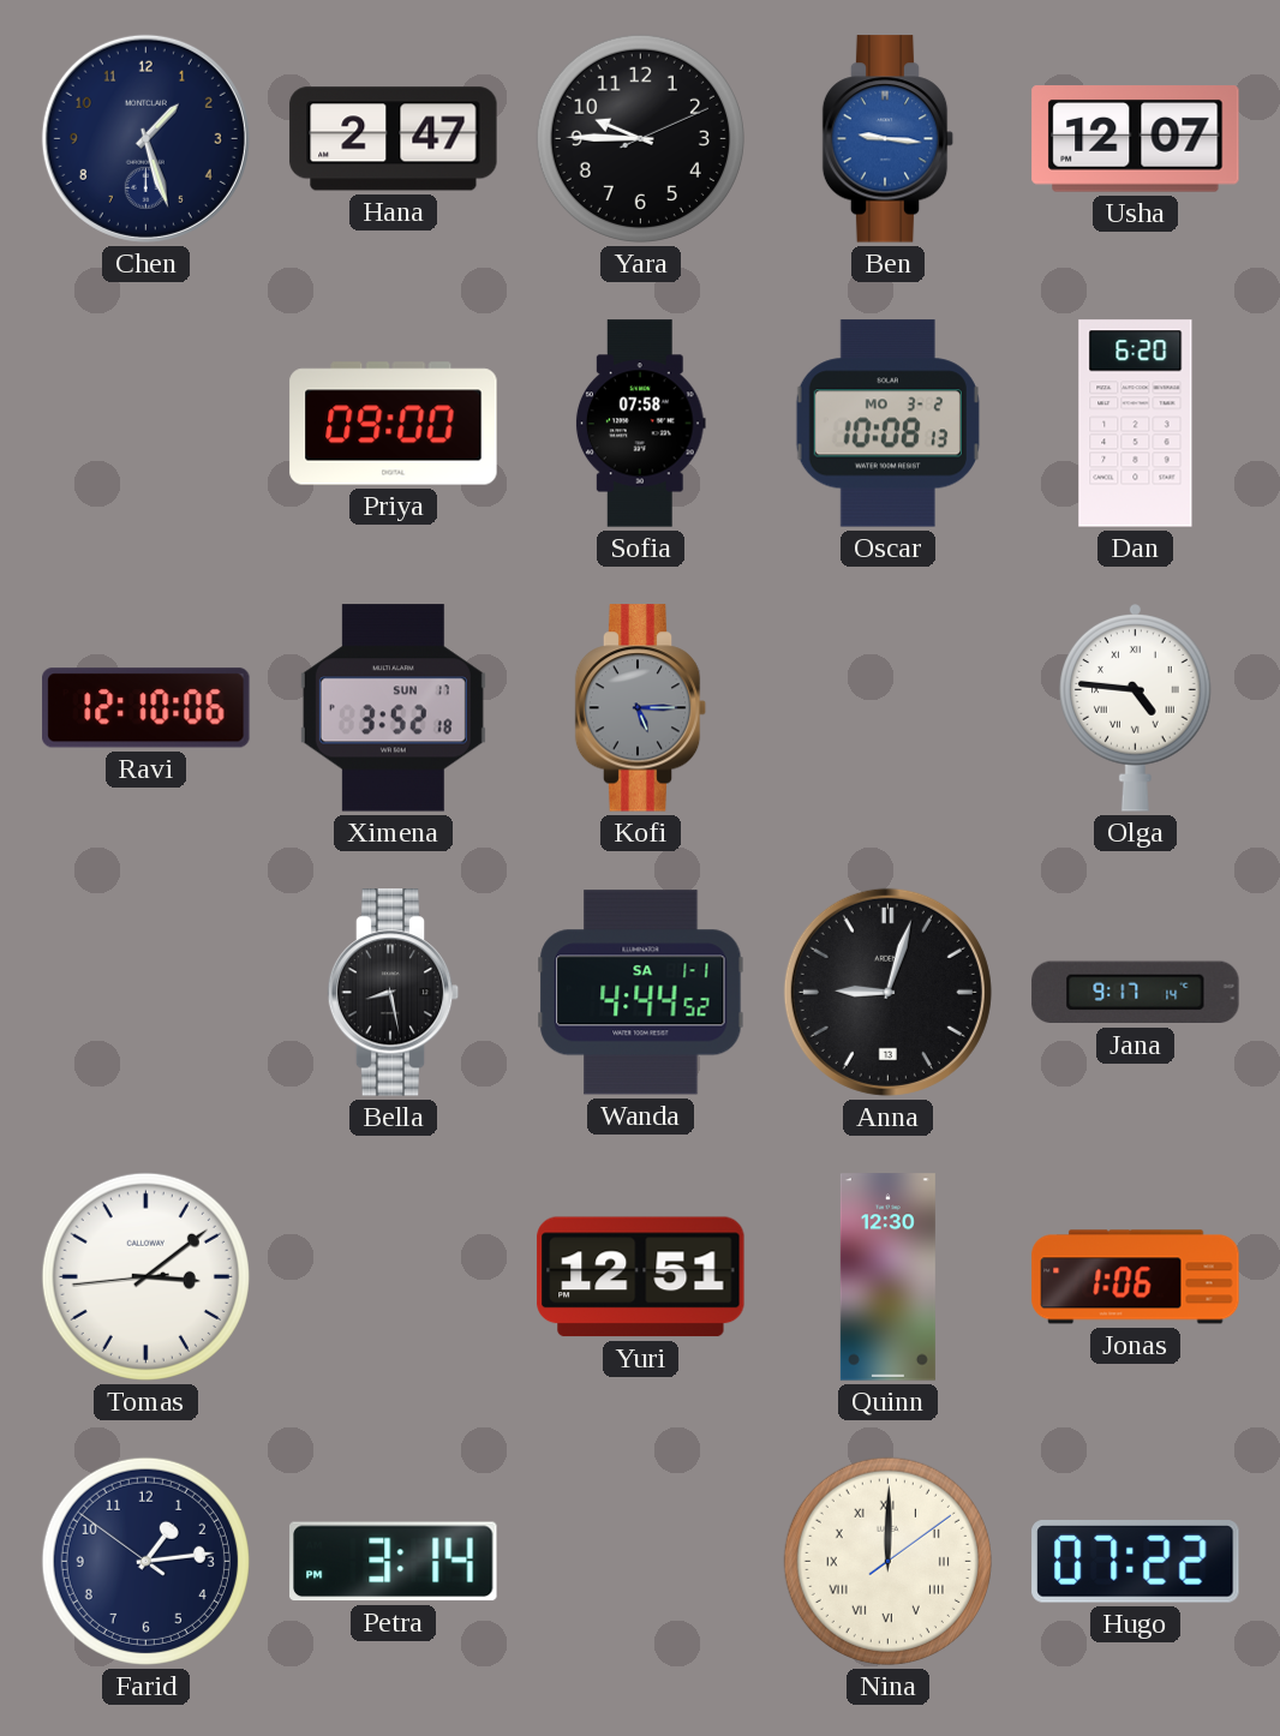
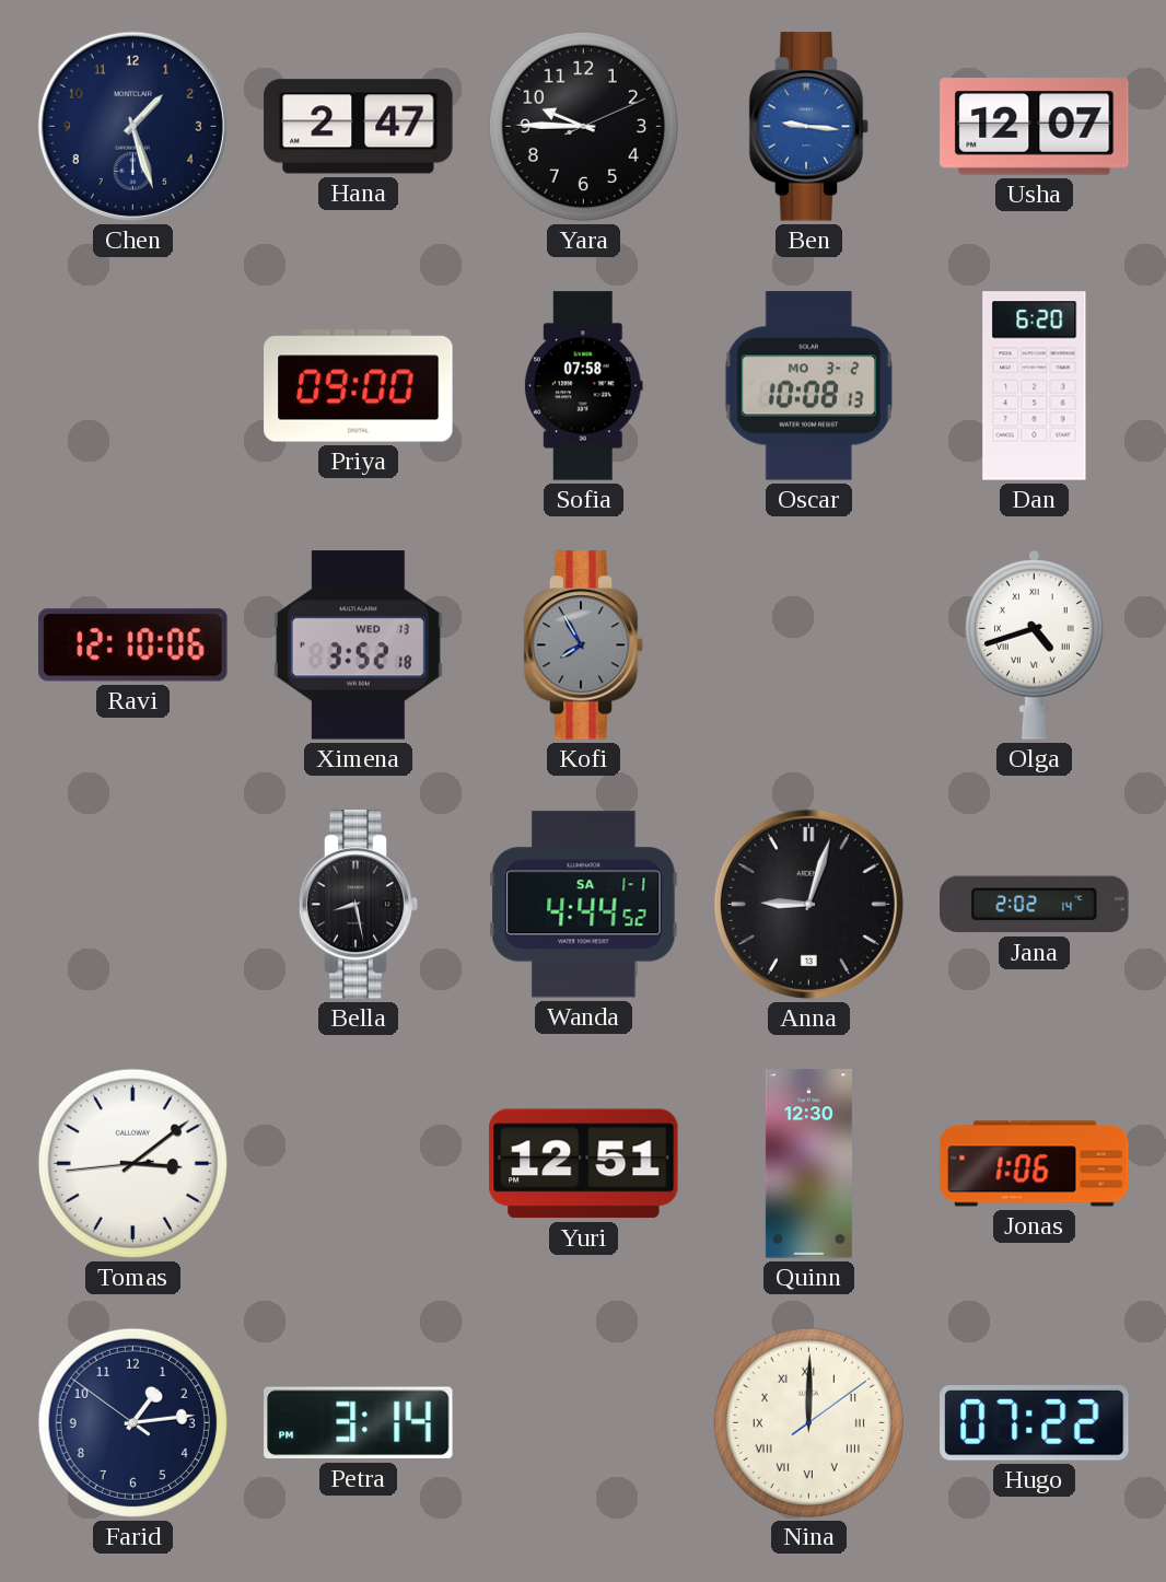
Ximena date: SUN 17 -> WED 13 (358, 645)
Kofi: 5:15 -> 7:55 (584, 645)
Olga: 4:46 -> 4:42 (1035, 645)
Jana: 9:17 -> 2:02 (1035, 905)
